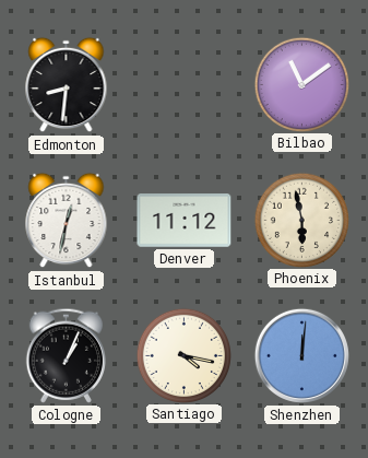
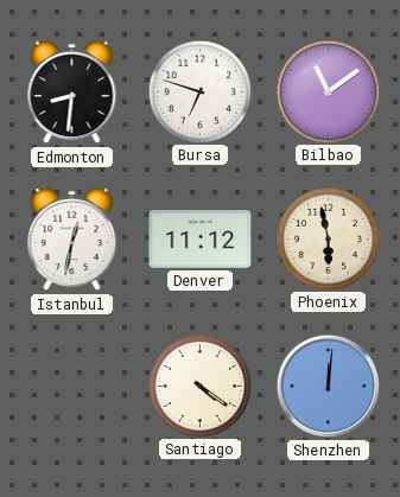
Bursa: none -> 6:48 (199, 91)
Cologne: 1:04 -> none (66, 355)
Santiago: 4:17 -> 4:21 (199, 386)
